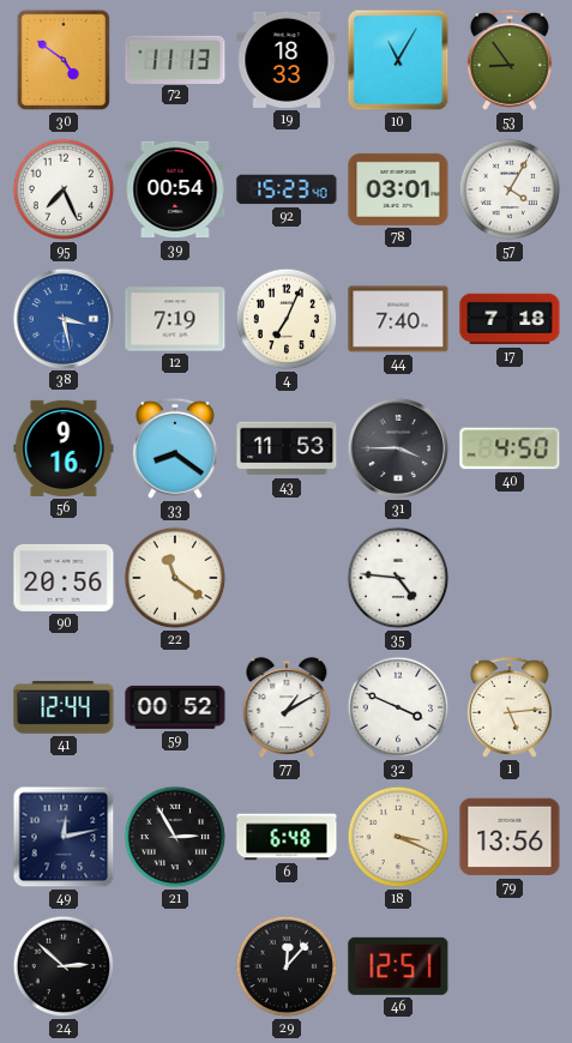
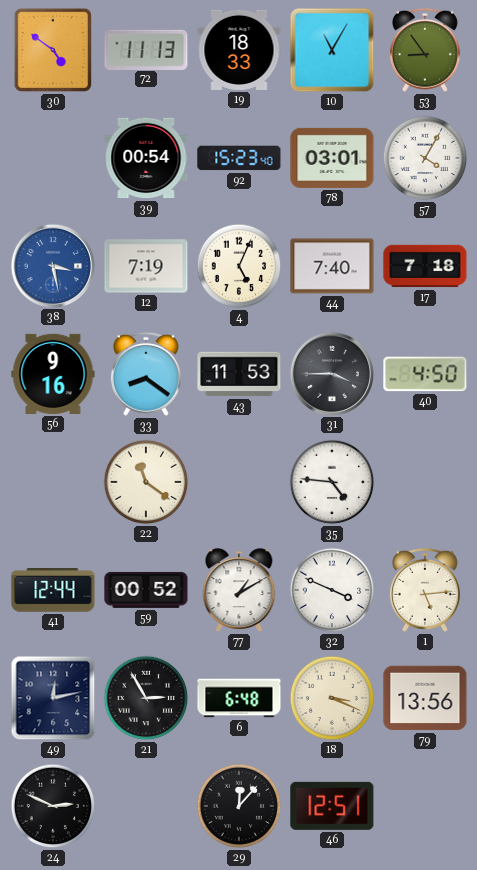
95: 7:26 -> none (64, 189)
4: 7:04 -> 5:04 (239, 266)
90: 20:56 -> none (64, 578)
24: 2:52 -> 2:49 (53, 806)
